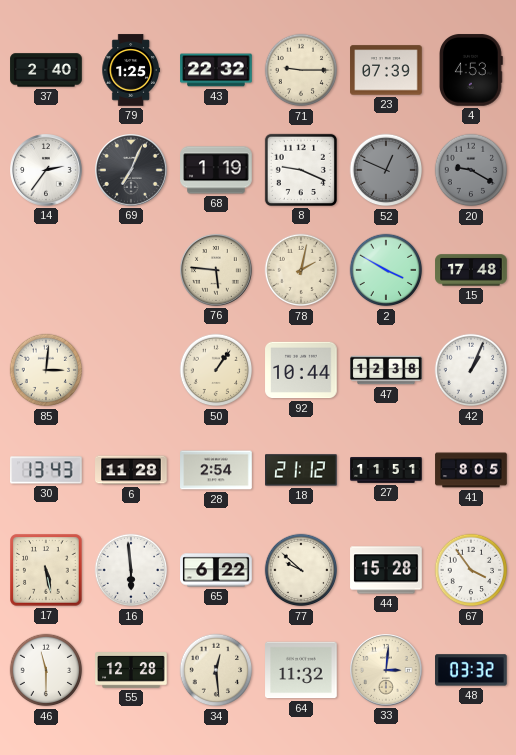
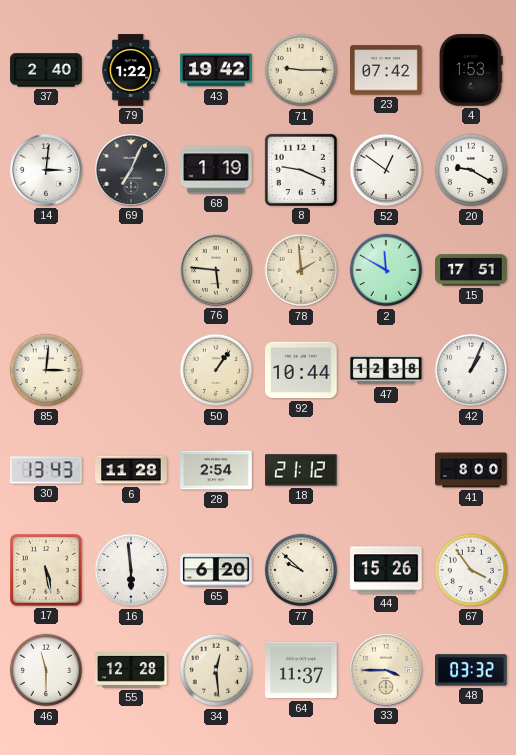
79: 1:25 -> 1:22 (131, 70)
43: 22:32 -> 19:42 (216, 70)
23: 07:39 -> 07:42 (386, 70)
4: 4:53 -> 1:53 (471, 70)
14: 2:36 -> 3:01 (47, 171)
52: 12:49 -> 12:51 (386, 170)
52 dial: grey -> white (386, 170)
20 dial: grey -> white (471, 170)
78: 2:02 -> 1:59 (301, 270)
2: 3:50 -> 11:50 (386, 270)
15: 17:48 -> 17:51 (471, 270)
27: 11:51 -> none (386, 471)
41: 8:05 -> 8:00 (471, 470)
65: 6:22 -> 6:20 (216, 570)
44: 15:28 -> 15:26 (386, 570)
64: 11:32 -> 11:37 (301, 670)
33: 3:01 -> 3:45 (387, 671)
